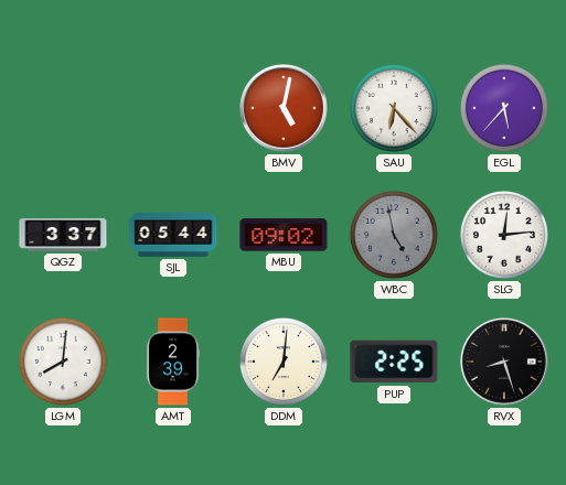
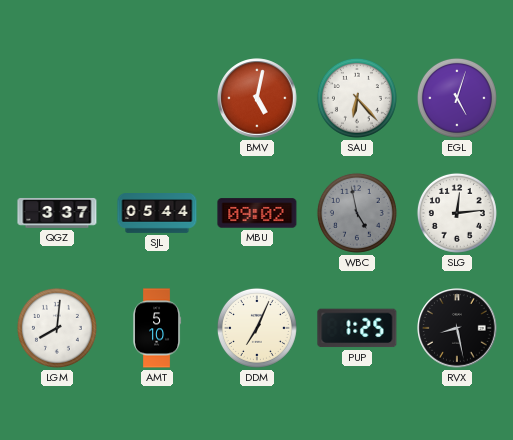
EGL: 5:37 -> 5:03 (457, 98)
AMT: 2:39 -> 5:10 (157, 328)
DDM: 7:01 -> 7:04 (257, 328)
PUP: 2:25 -> 1:25 (357, 328)
RVX: 8:27 -> 8:28 (457, 328)
